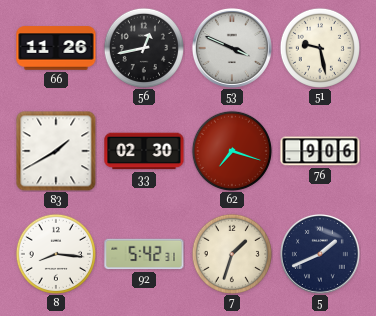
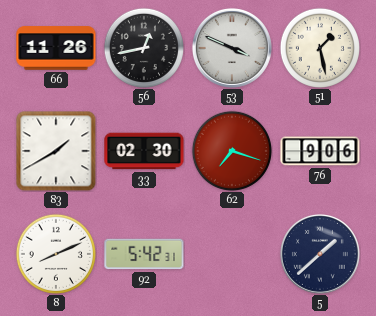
51: 9:28 -> 1:28 (320, 48)
8: 8:16 -> 8:11 (56, 254)
7: 1:33 -> none (232, 254)
5: 1:41 -> 1:38 (320, 254)
